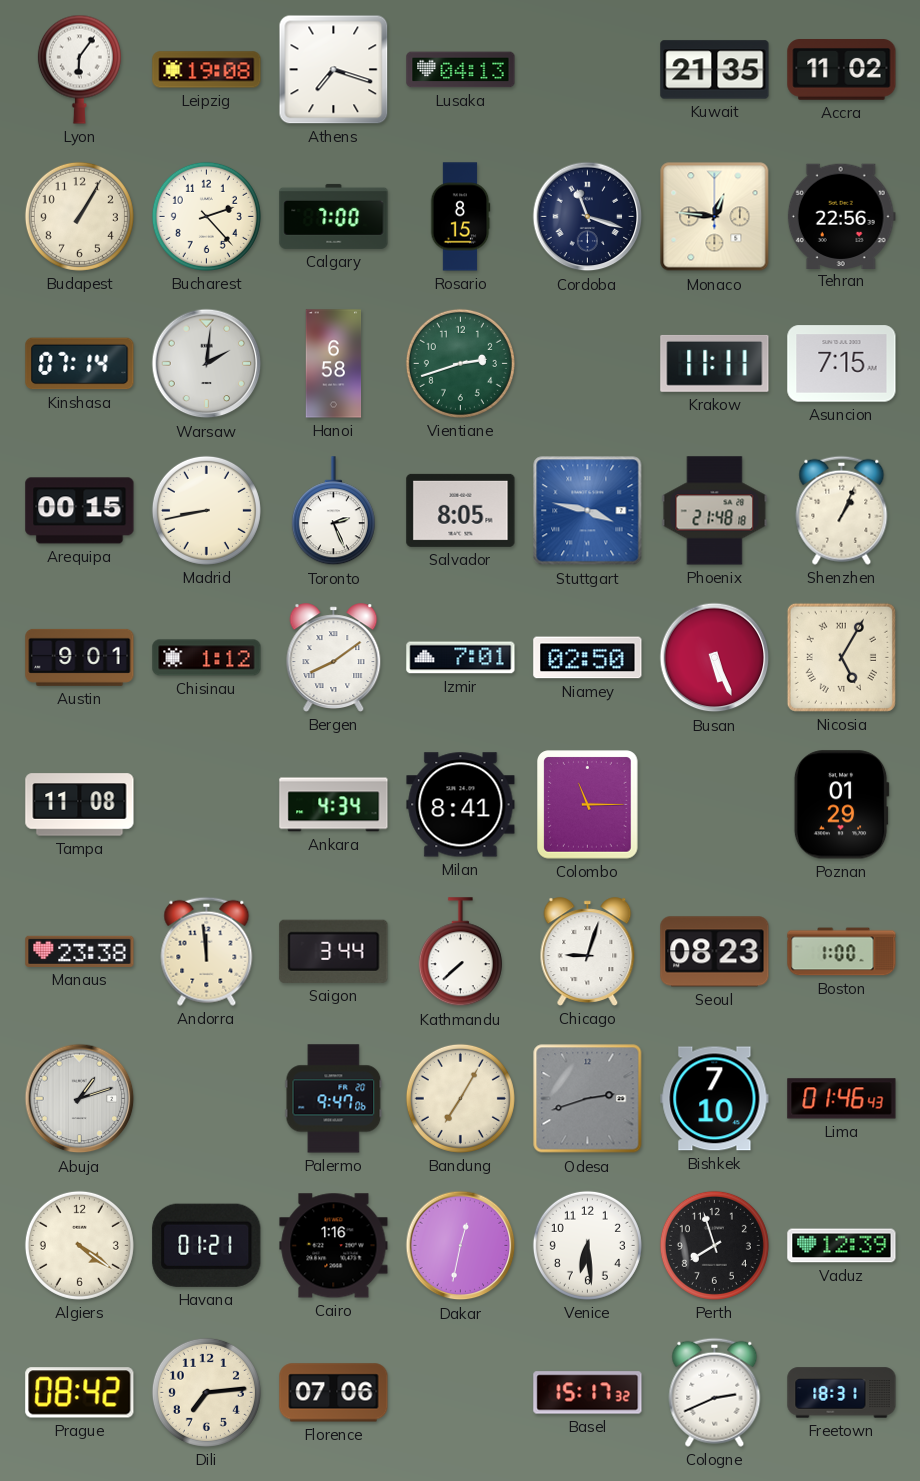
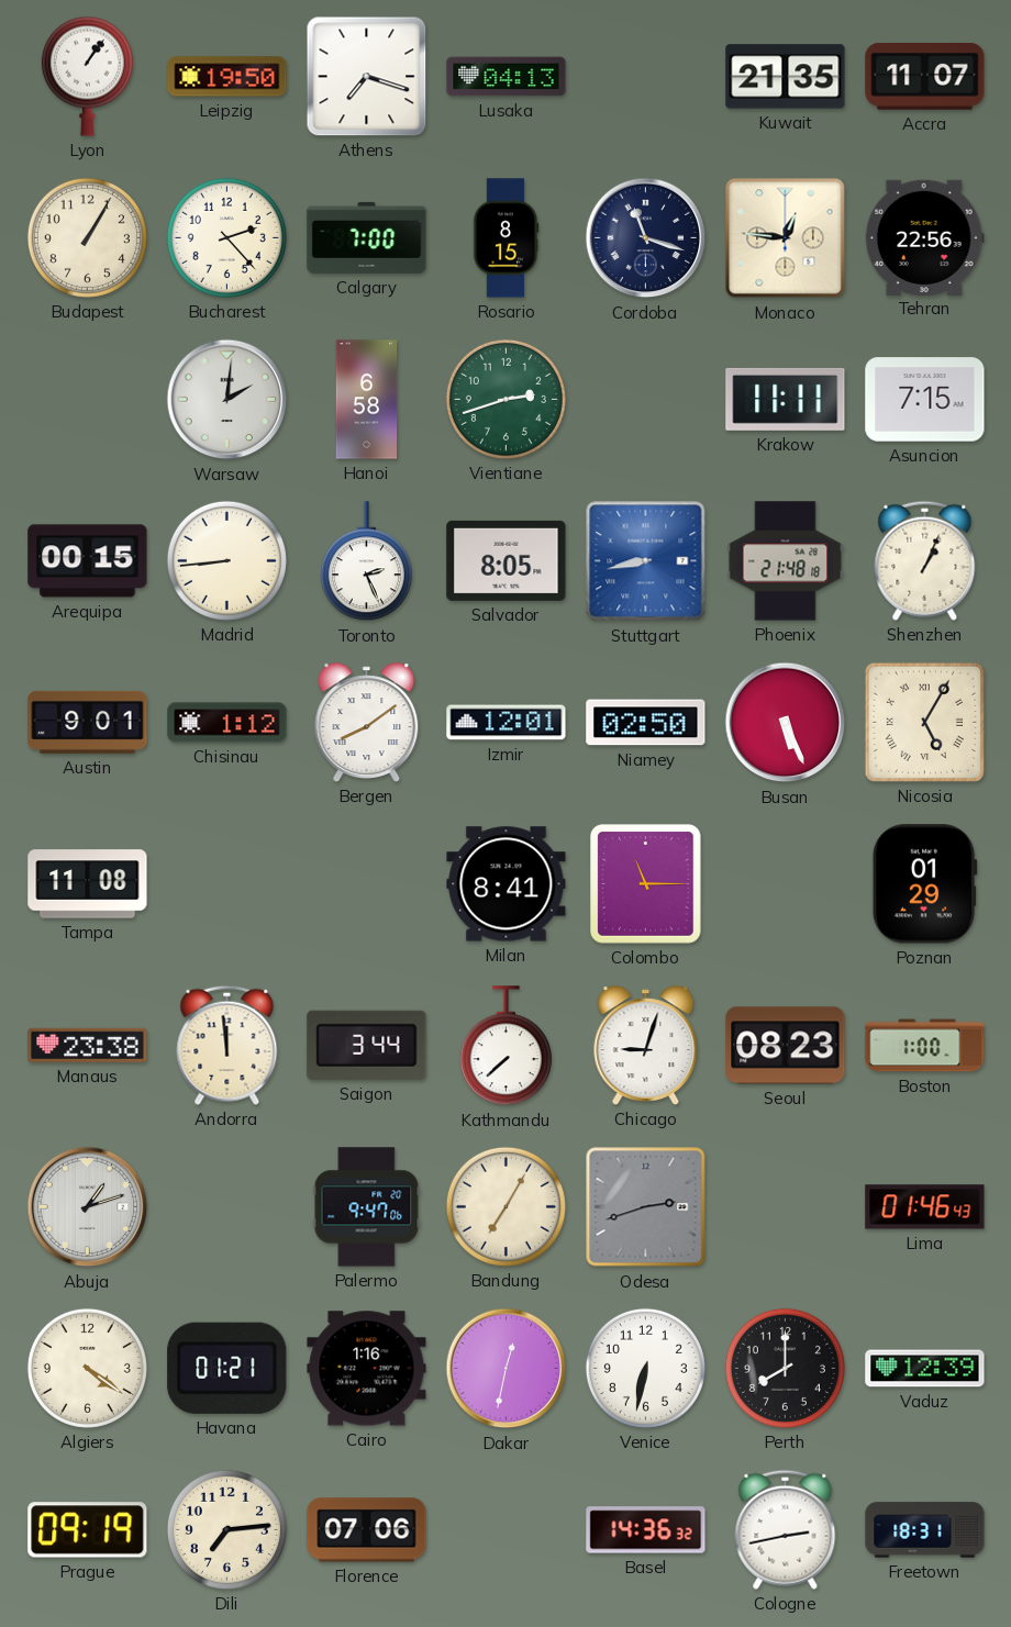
Lyon: 6:06 -> 1:06 (87, 76)
Leipzig: 19:08 -> 19:50 (227, 77)
Accra: 11:02 -> 11:07 (925, 77)
Kinshasa: 07:14 -> none (80, 364)
Madrid: 8:43 -> 8:44 (226, 560)
Stuttgart: 3:47 -> 8:43 (646, 561)
Izmir: 7:01 -> 12:01 (507, 723)
Ankara: 4:34 -> none (334, 805)
Bishkek: 7:10 -> none (715, 1099)
Venice: 6:29 -> 6:32 (645, 1368)
Perth: 7:57 -> 8:00 (785, 1368)
Prague: 08:42 -> 09:19 (88, 1530)
Basel: 15:17 -> 14:36 (646, 1530)
Cologne: 2:41 -> 2:43 (786, 1529)
